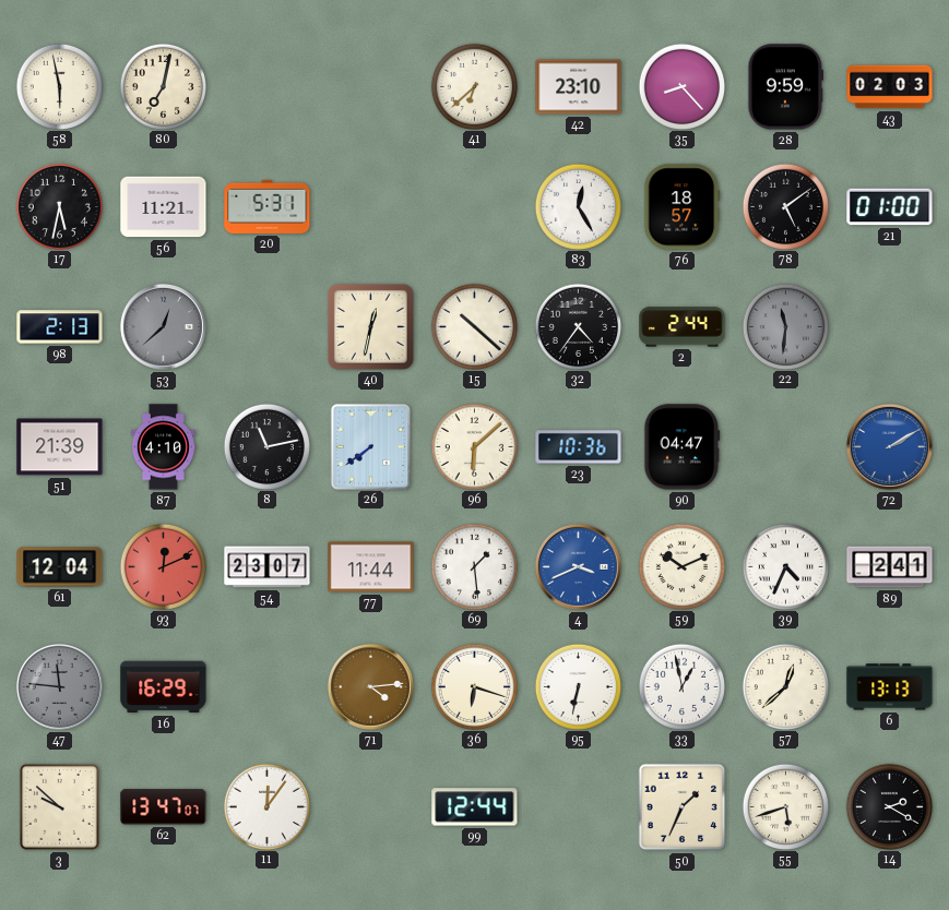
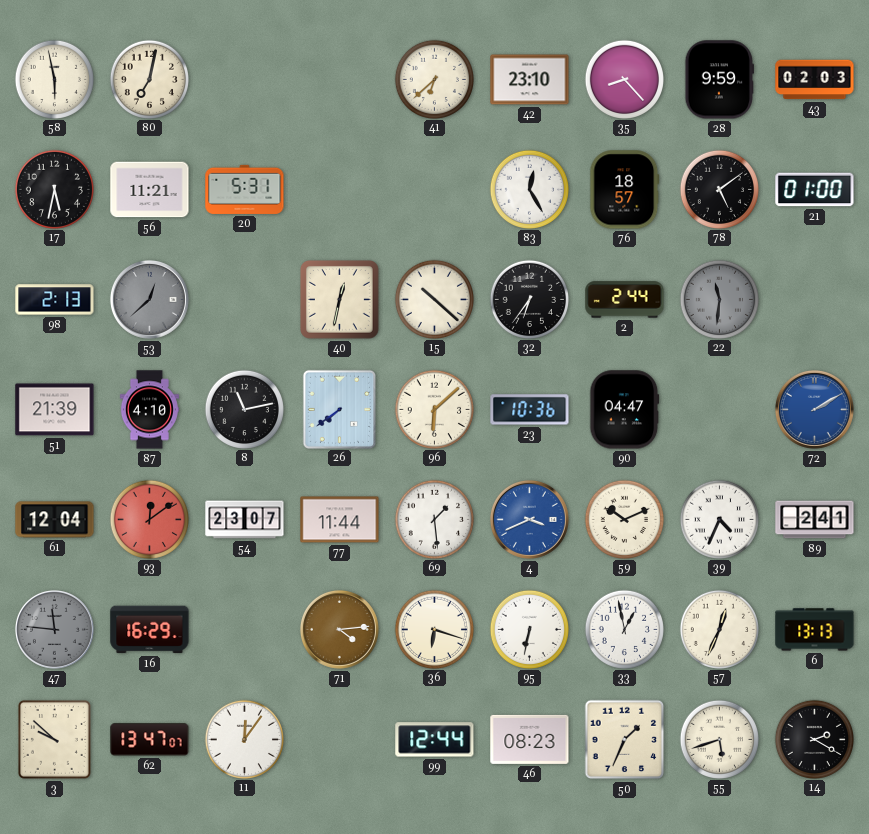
32: 4:36 -> 6:36 (529, 299)
93: 12:11 -> 12:09 (149, 519)
57: 12:38 -> 12:34 (719, 629)
46: none -> 08:23 (530, 739)
